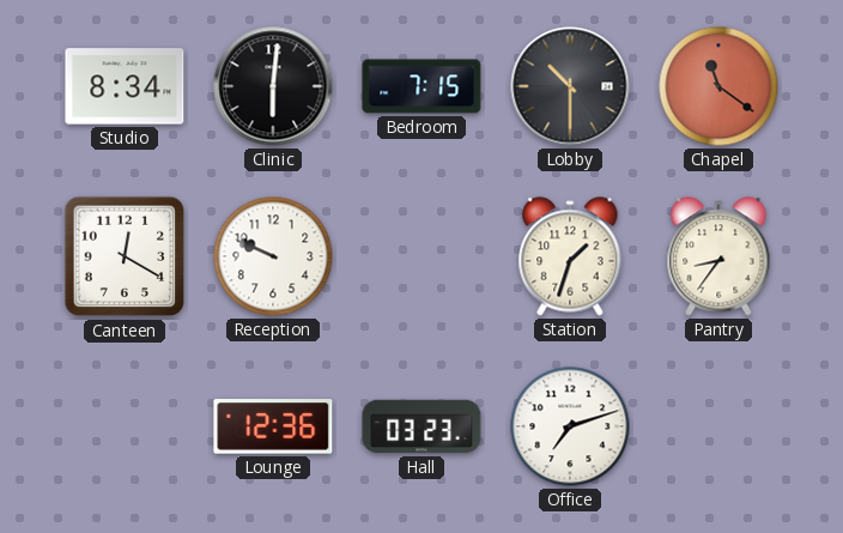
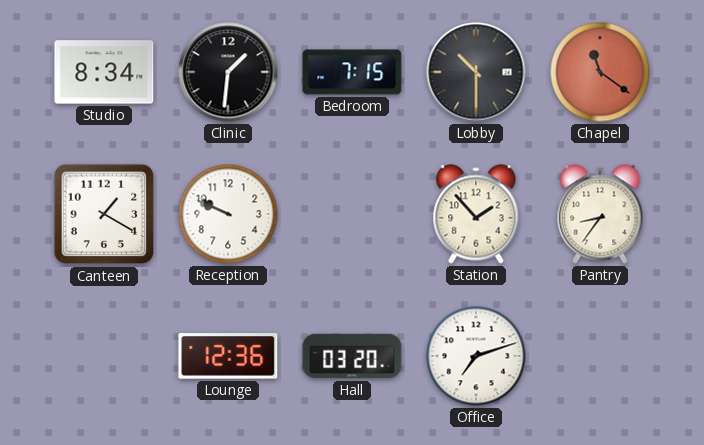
Clinic: 6:01 -> 1:31 (228, 72)
Canteen: 12:20 -> 1:20 (104, 214)
Station: 1:33 -> 1:53 (476, 214)
Hall: 03:23 -> 03:20 (352, 356)
